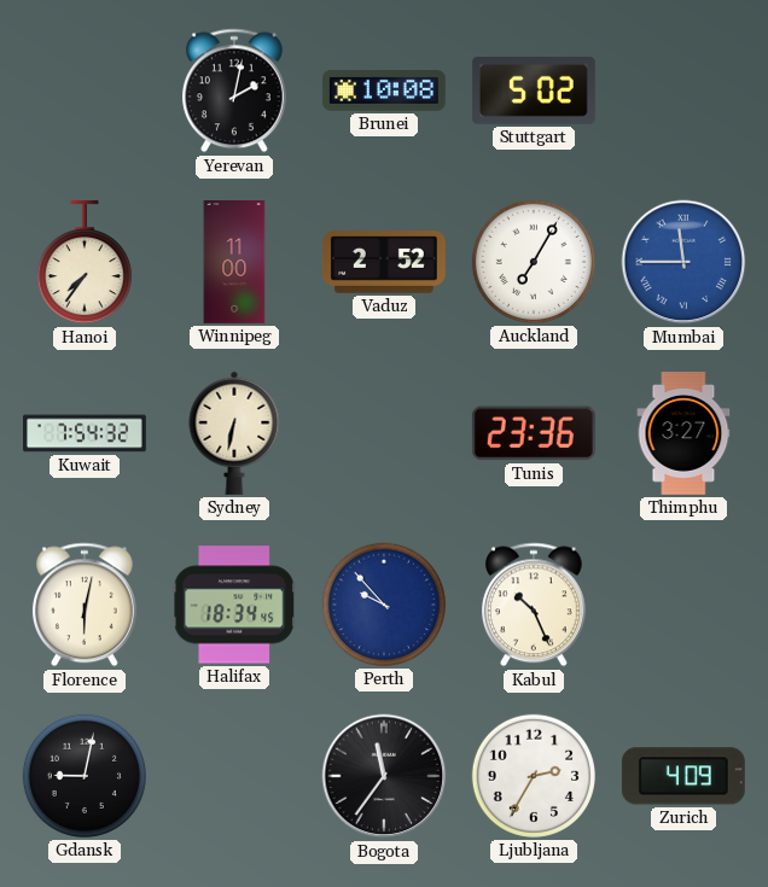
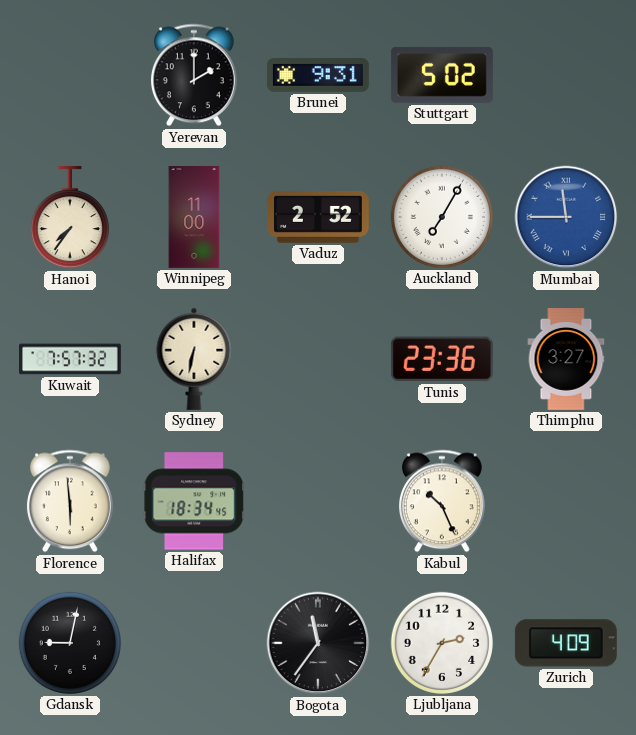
Yerevan: 2:02 -> 2:00 (194, 75)
Brunei: 10:08 -> 9:31 (318, 76)
Kuwait: 7:54 -> 7:57 (71, 359)
Florence: 6:02 -> 5:59 (70, 501)
Perth: 9:53 -> none (384, 605)
